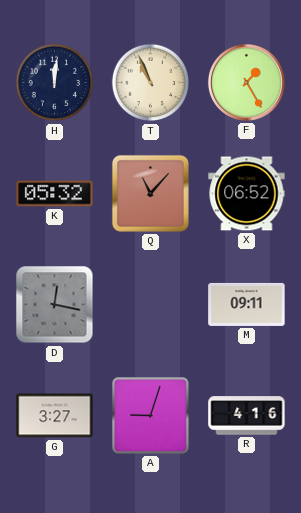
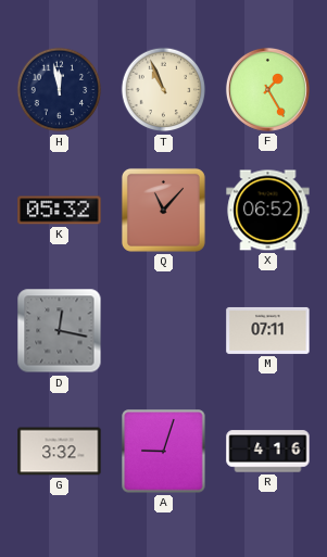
H: 12:01 -> 11:58 (60, 90)
M: 09:11 -> 07:11 (268, 330)
G: 3:27 -> 3:32 (60, 452)
